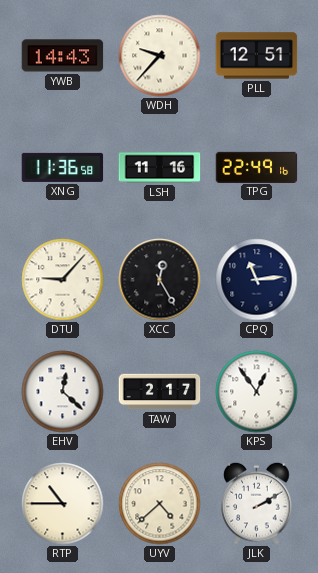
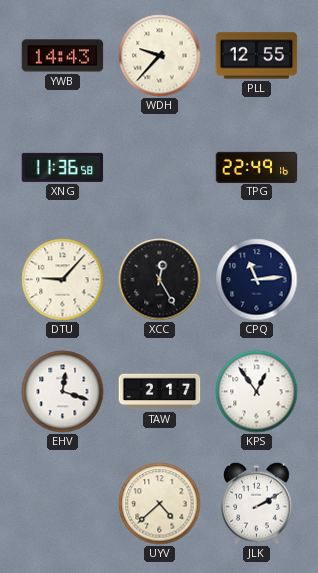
PLL: 12:51 -> 12:55 (257, 56)
LSH: 11:16 -> none (160, 168)
EHV: 12:22 -> 12:18 (63, 392)
RTP: 10:45 -> none (63, 504)
